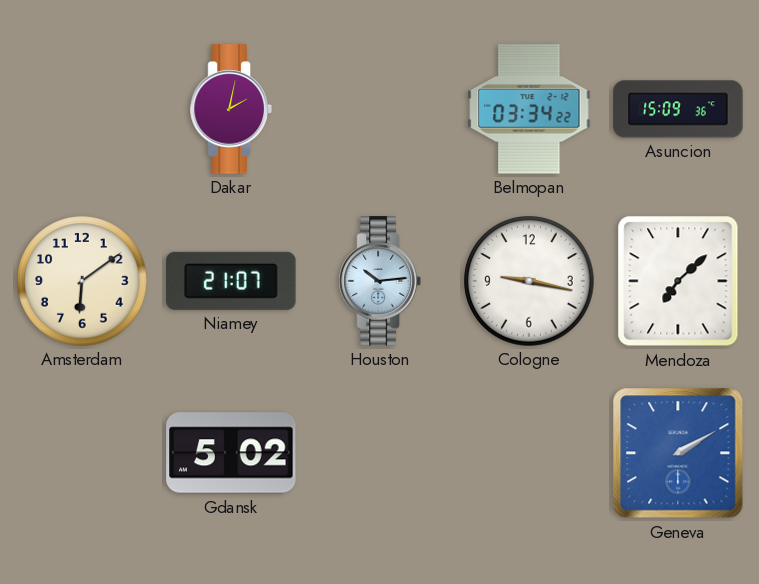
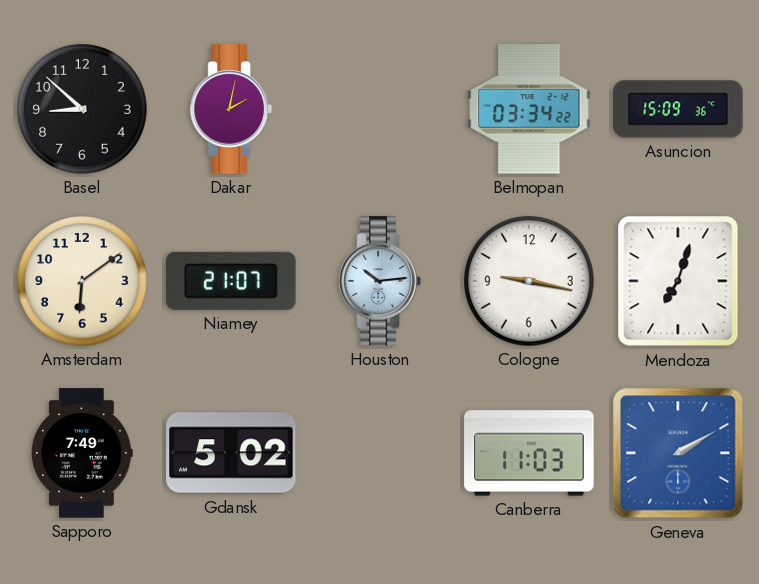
Basel: none -> 8:52 (82, 109)
Mendoza: 7:08 -> 7:03 (678, 281)
Sapporo: none -> 7:49 (82, 453)
Canberra: none -> 11:03 (529, 453)
